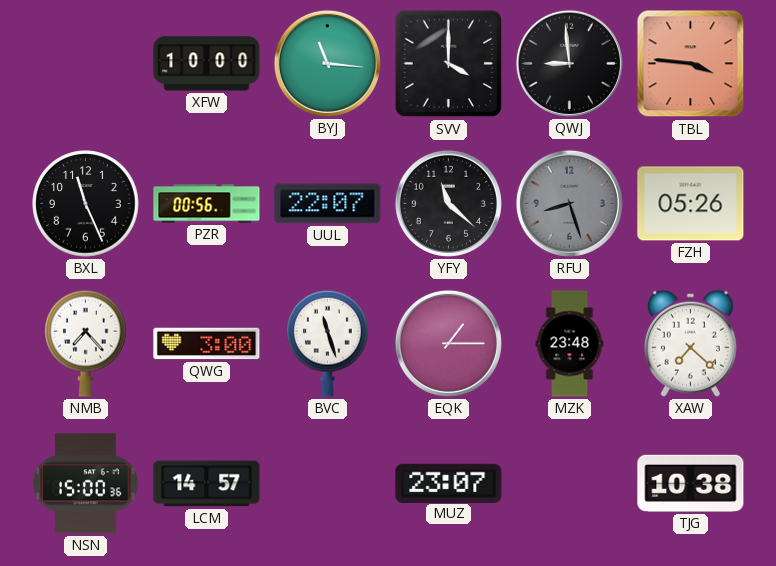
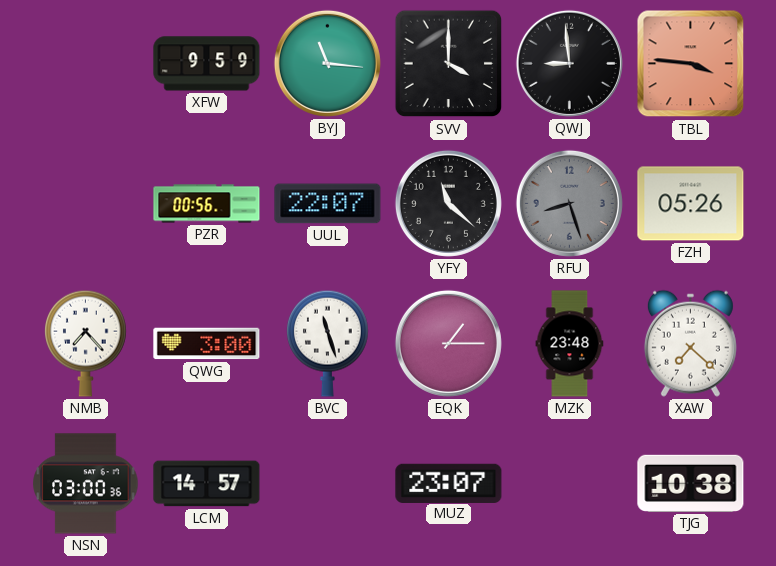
XFW: 10:00 -> 9:59 (207, 64)
BXL: 11:26 -> none (86, 204)
NSN: 15:00 -> 03:00 (86, 484)
